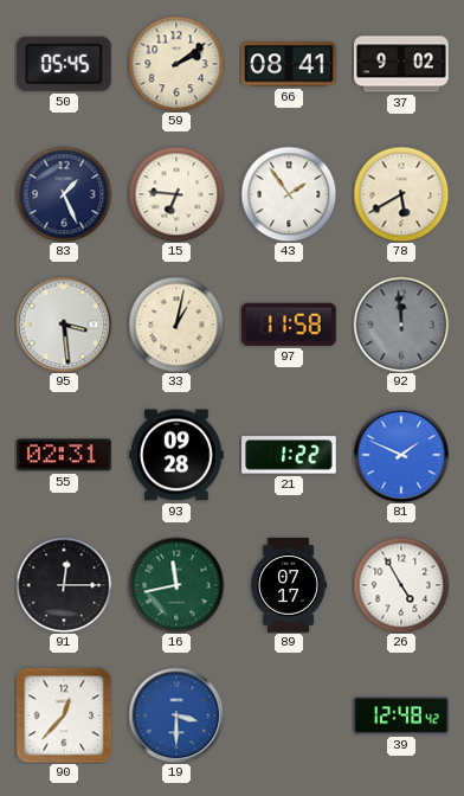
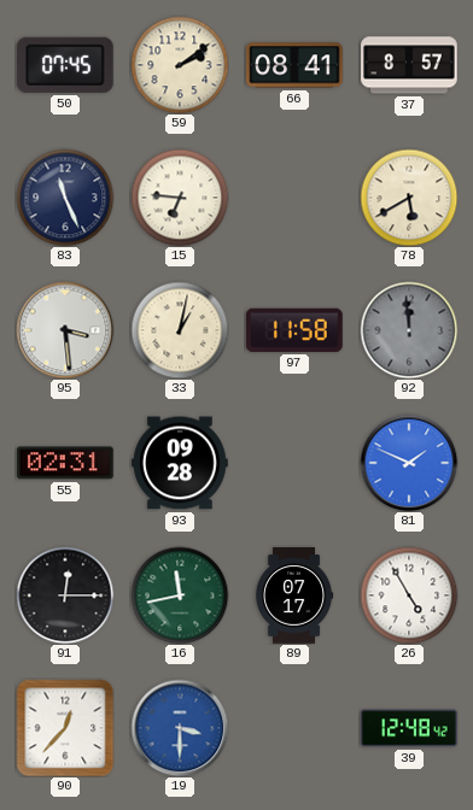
50: 05:45 -> 07:45 (65, 65)
37: 9:02 -> 8:57 (409, 65)
83: 1:26 -> 11:26 (65, 198)
43: 1:54 -> none (289, 194)
21: 1:22 -> none (289, 455)
